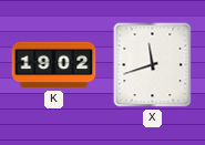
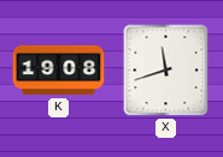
K: 19:02 -> 19:08 (59, 71)
